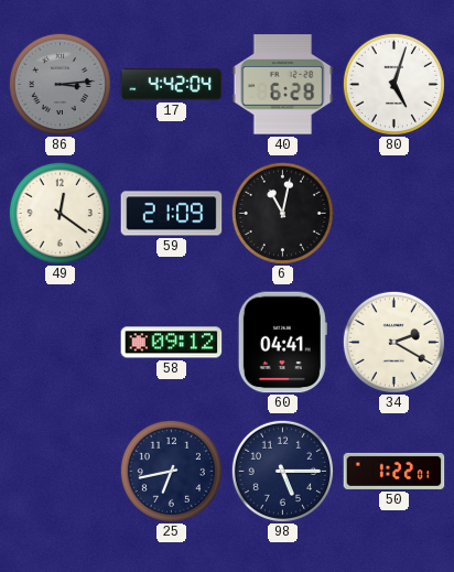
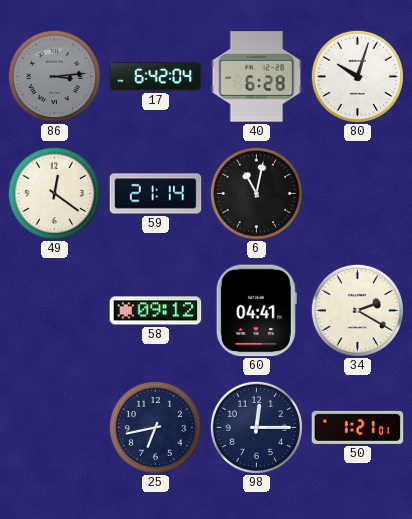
17: 4:42 -> 6:42 (156, 77)
80: 5:03 -> 10:03 (357, 76)
59: 21:09 -> 21:14 (156, 194)
98: 5:15 -> 12:15 (256, 427)
50: 1:22 -> 1:21 (358, 427)
